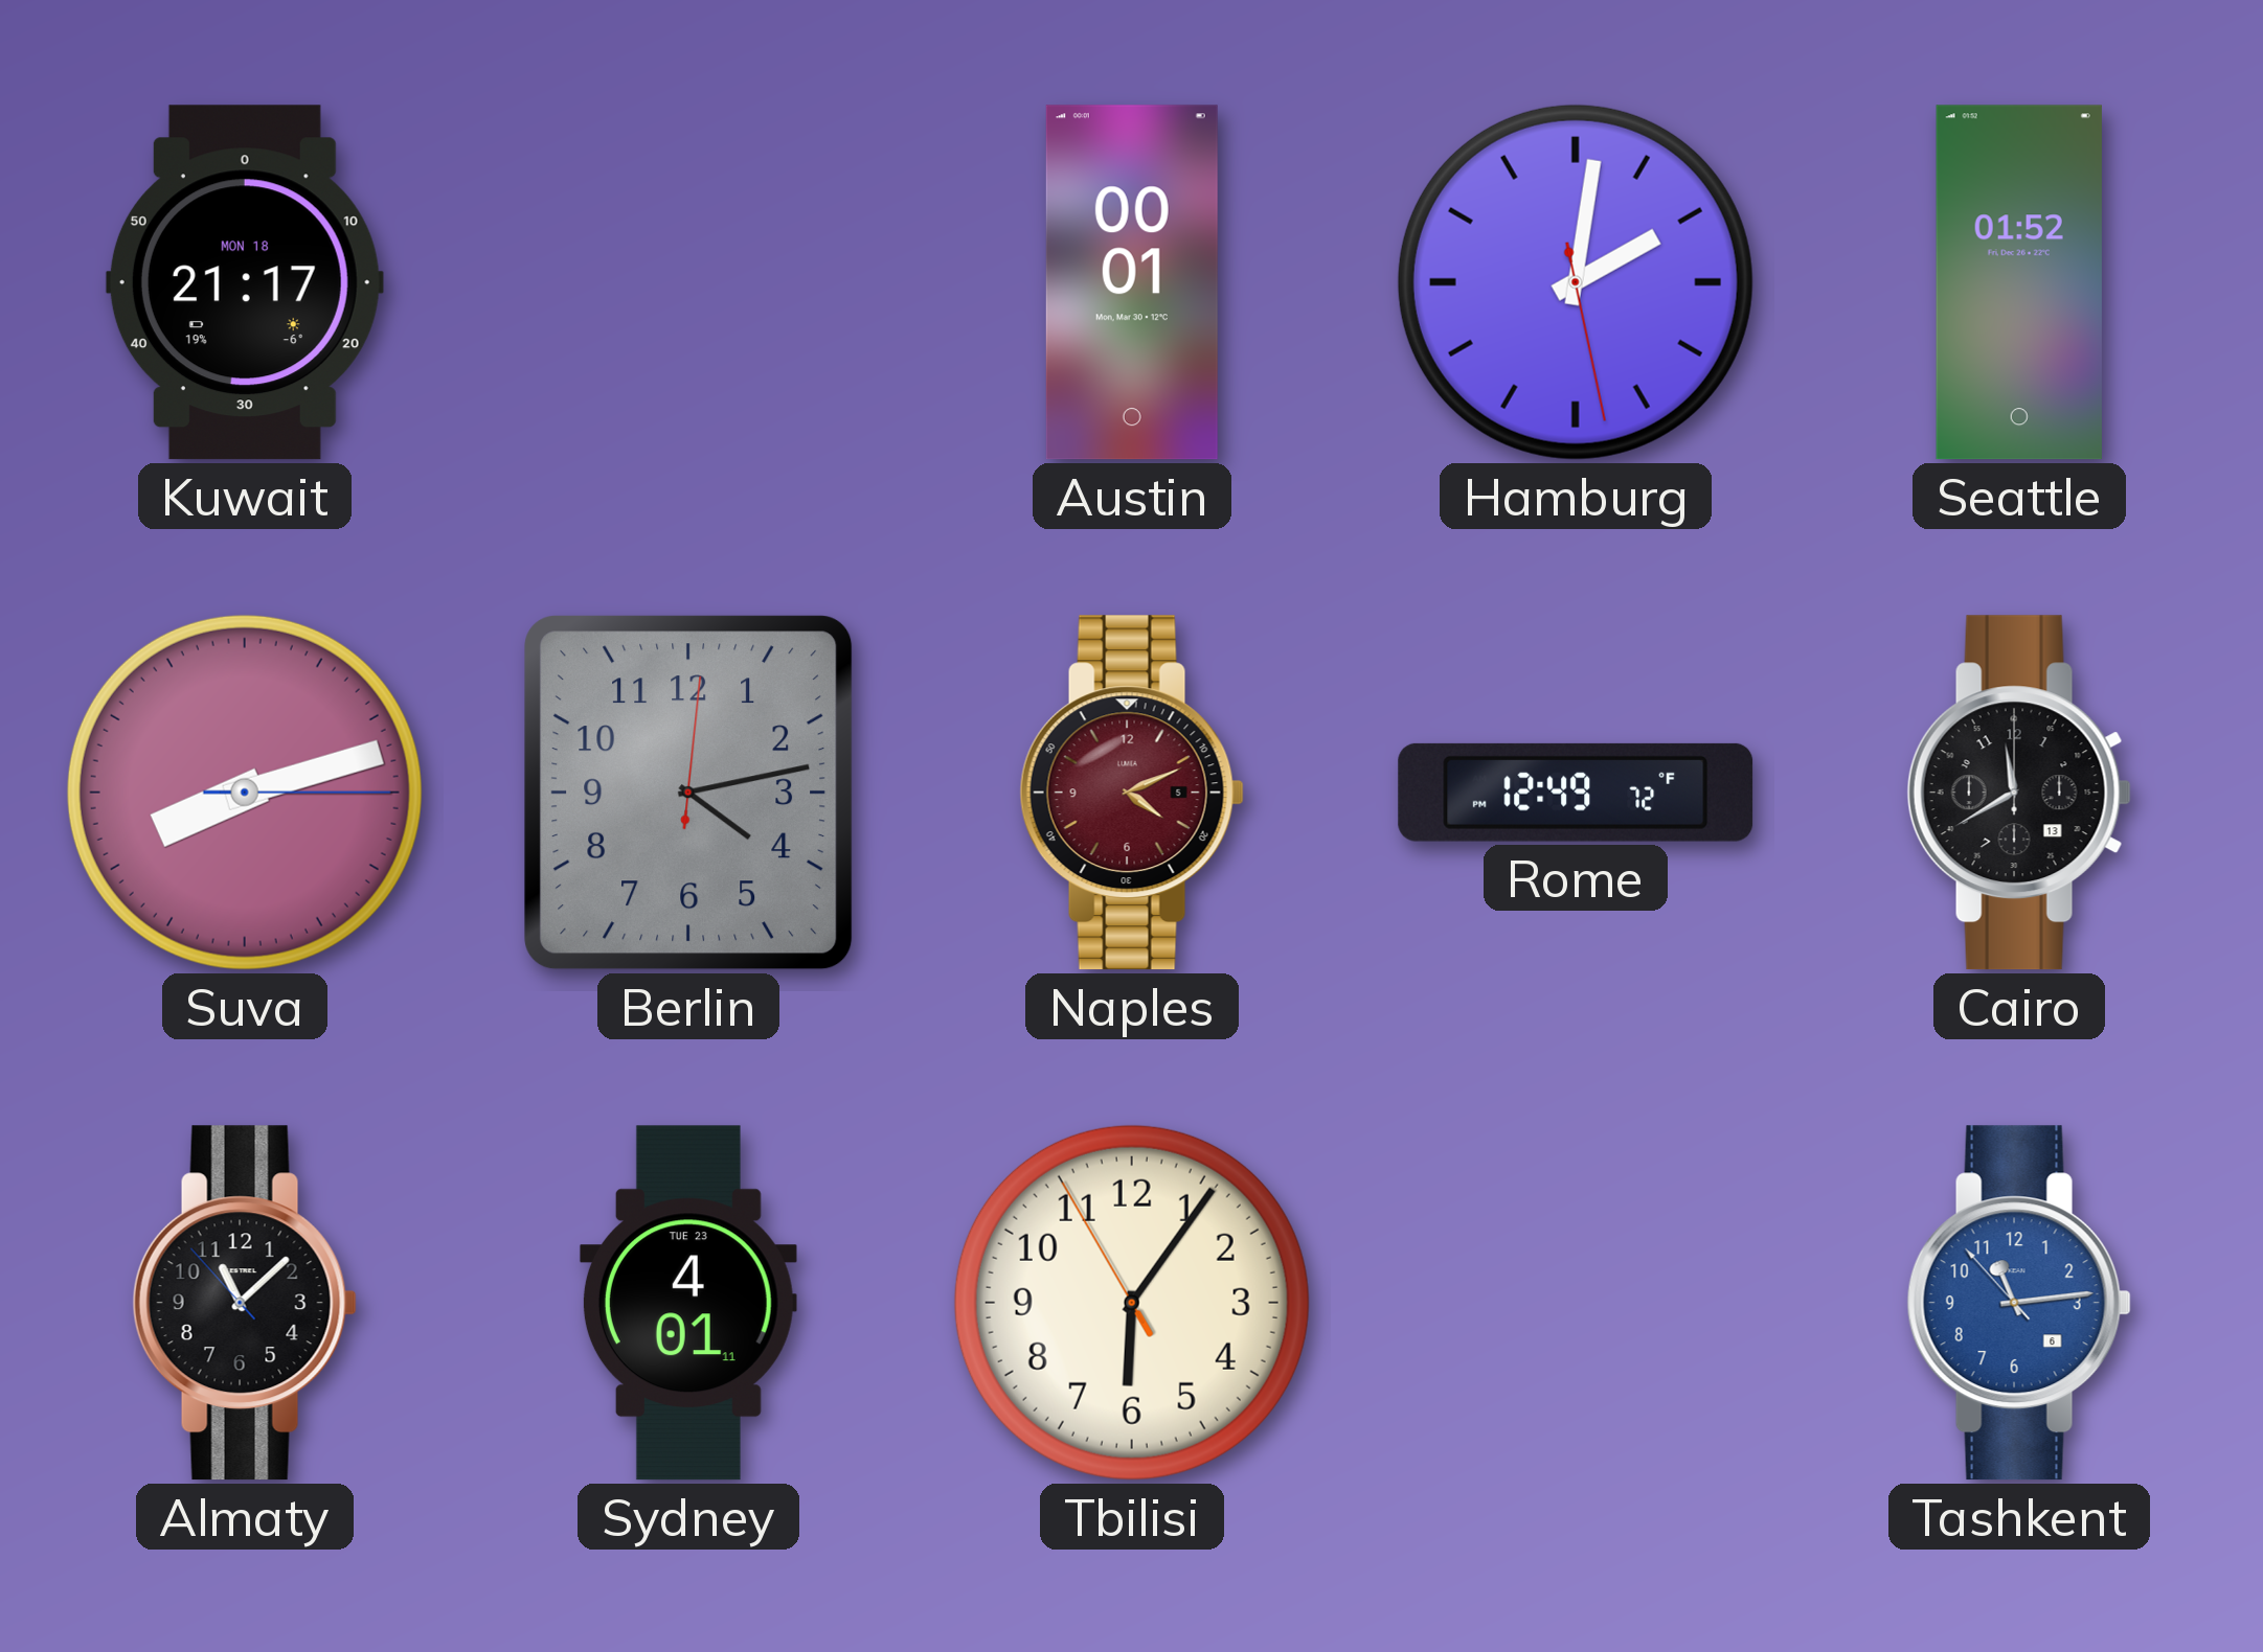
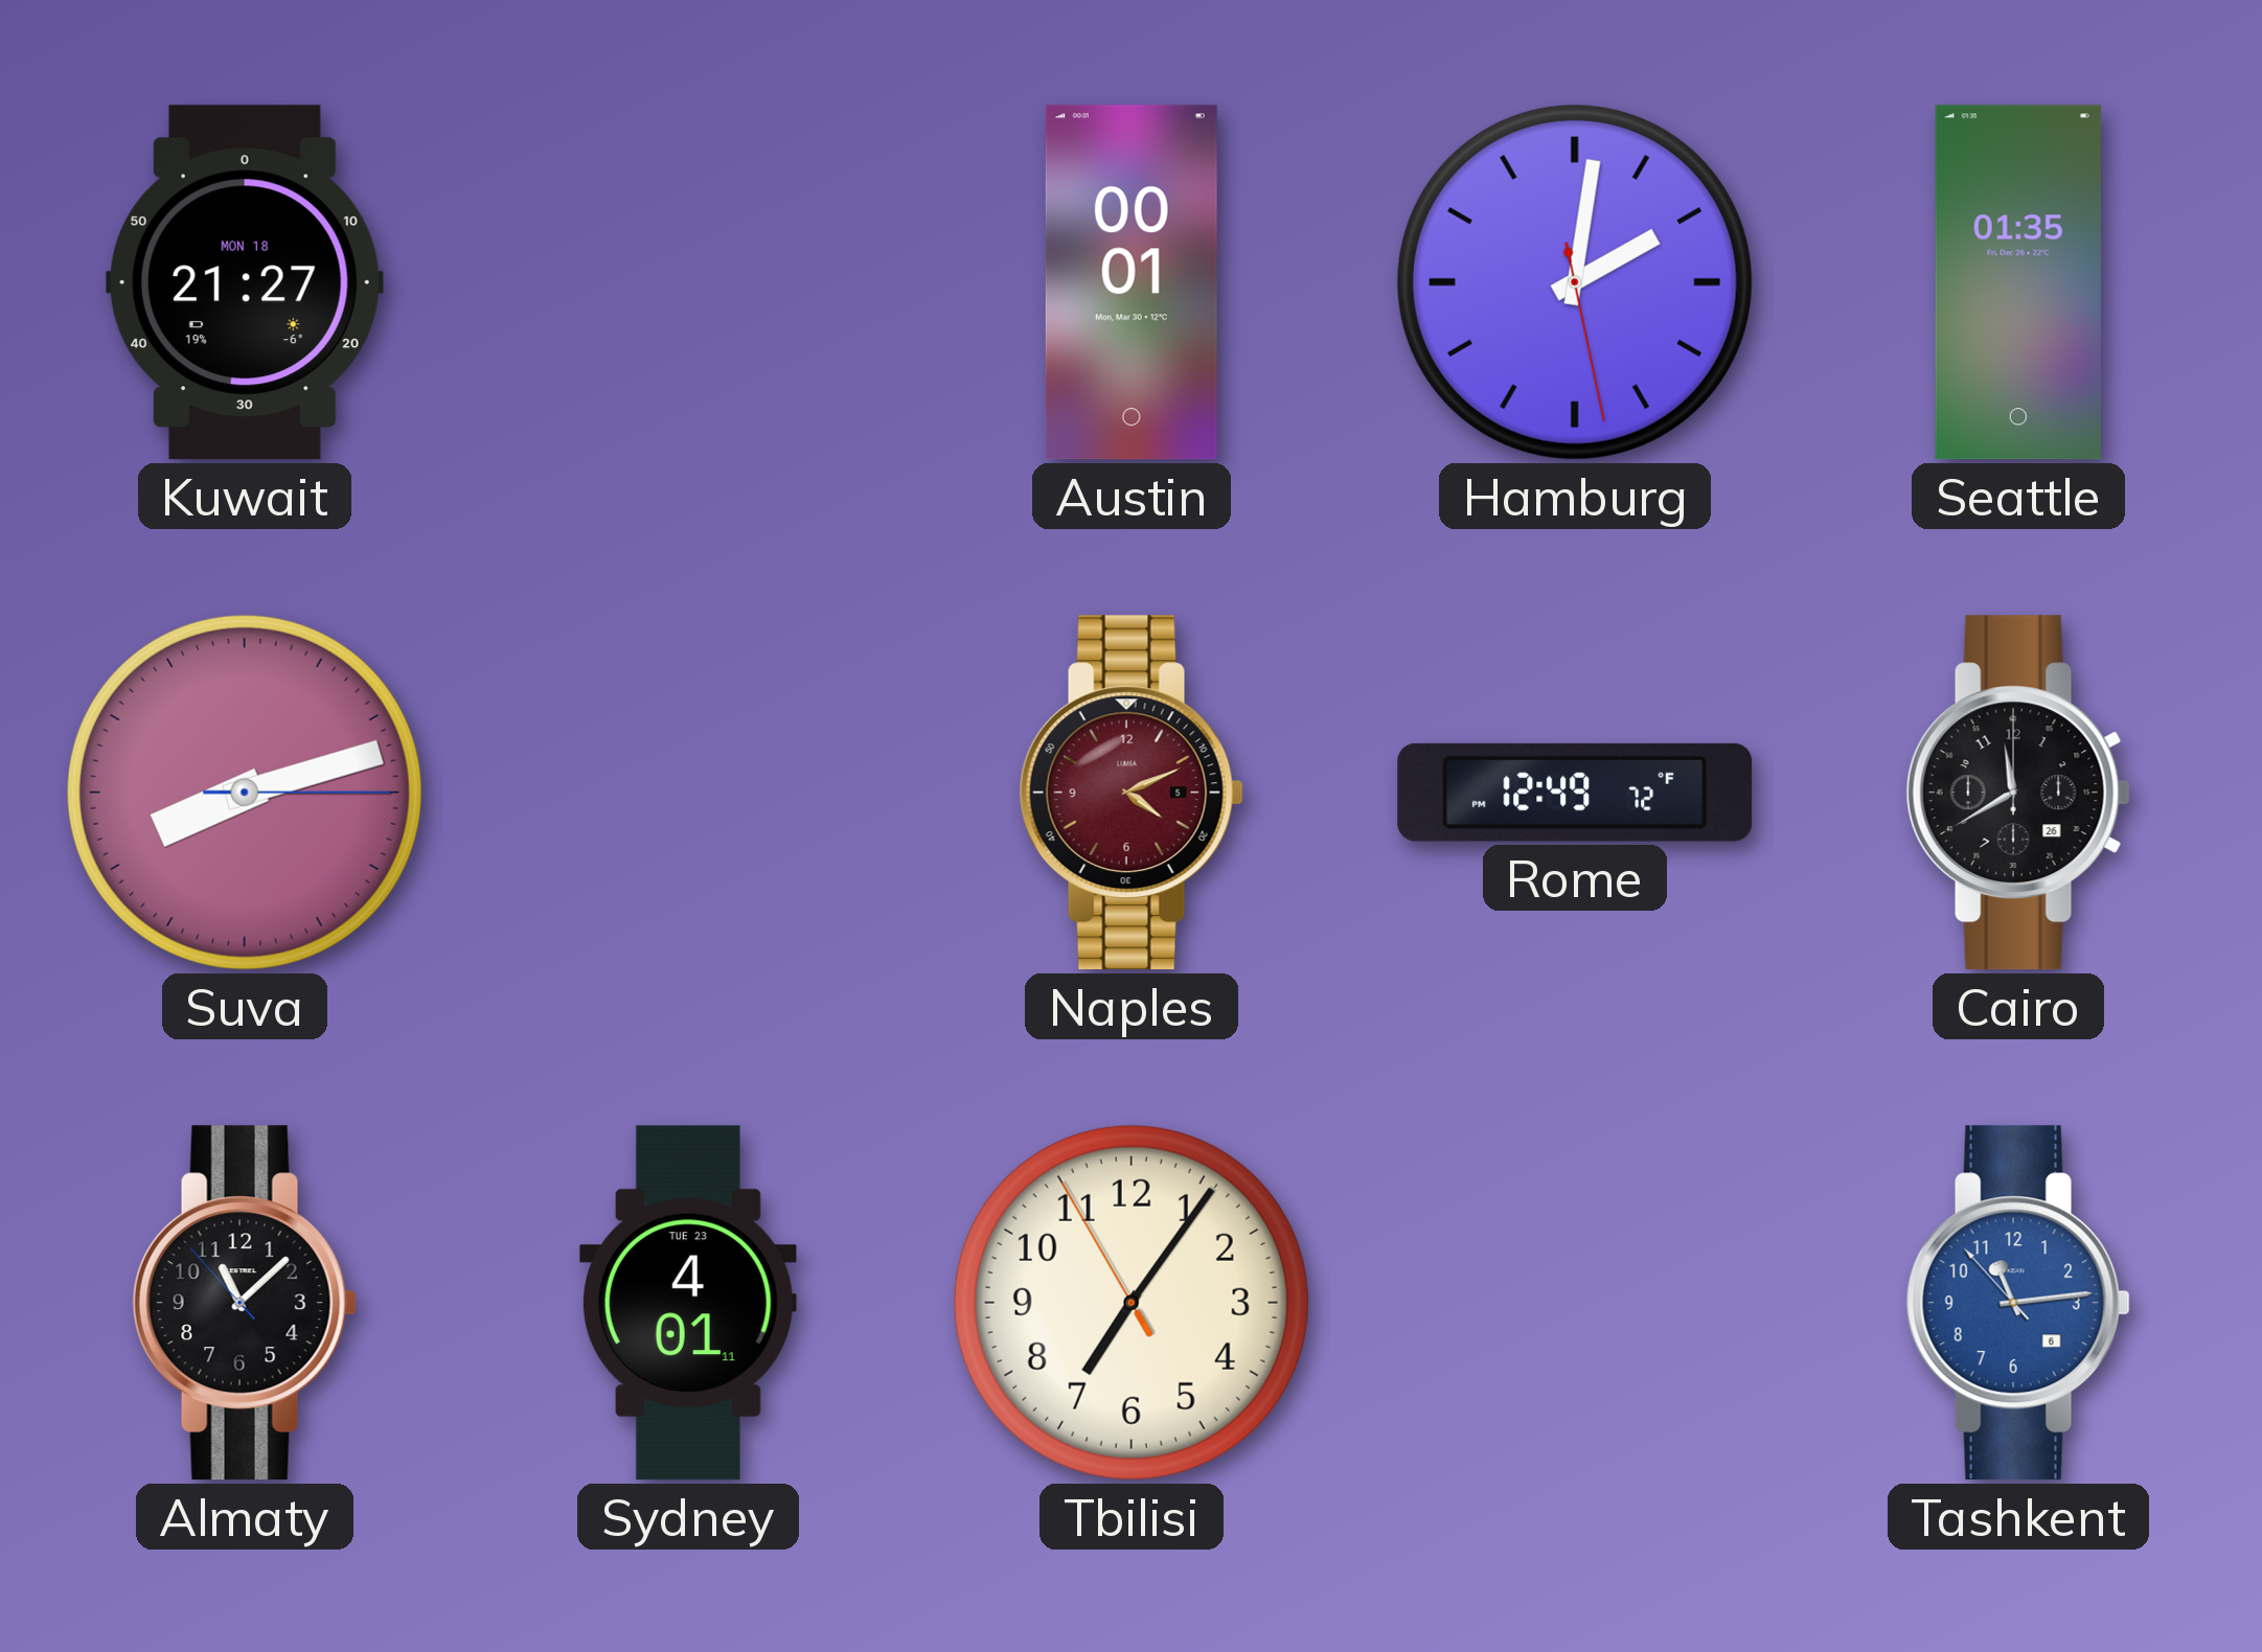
Kuwait: 21:17 -> 21:27 (245, 282)
Seattle: 01:52 -> 01:35 (2018, 282)
Berlin: 4:13 -> none (688, 793)
Cairo date: 13 -> 26 (2018, 793)
Tbilisi: 6:05 -> 7:05 (1132, 1303)
